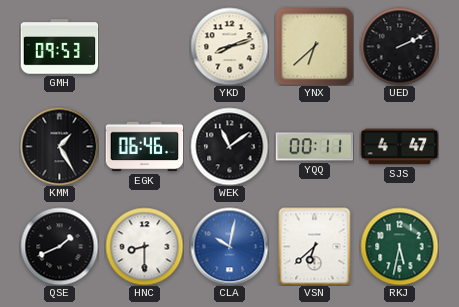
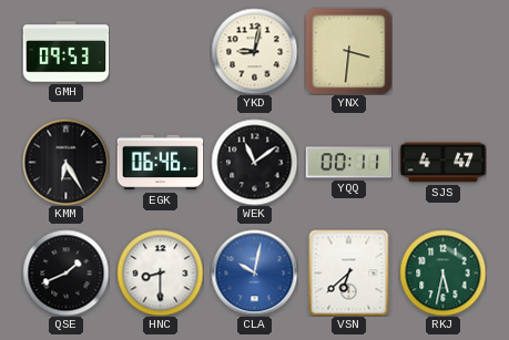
YKD: 8:12 -> 9:02 (254, 51)
YNX: 6:38 -> 3:31 (348, 51)
UED: 2:11 -> none (399, 46)
KMM: 1:25 -> 6:25 (65, 162)
